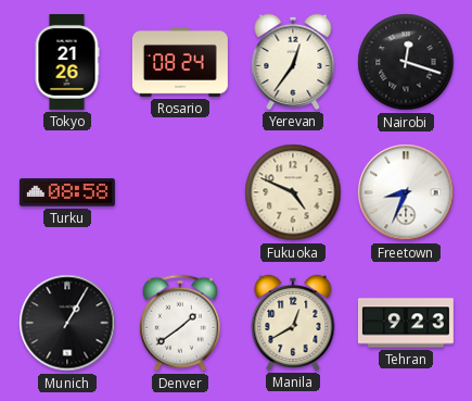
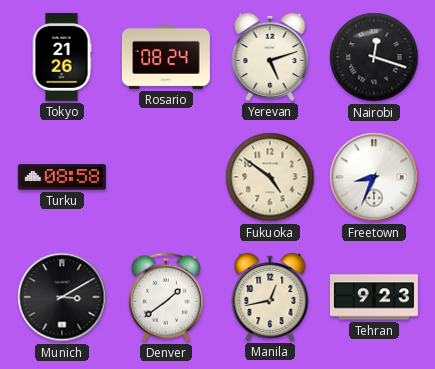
Yerevan: 12:36 -> 5:12 (270, 57)
Fukuoka: 4:49 -> 4:51 (270, 177)
Munich: 1:05 -> 3:10 (62, 297)
Manila: 12:40 -> 12:43 (270, 297)
